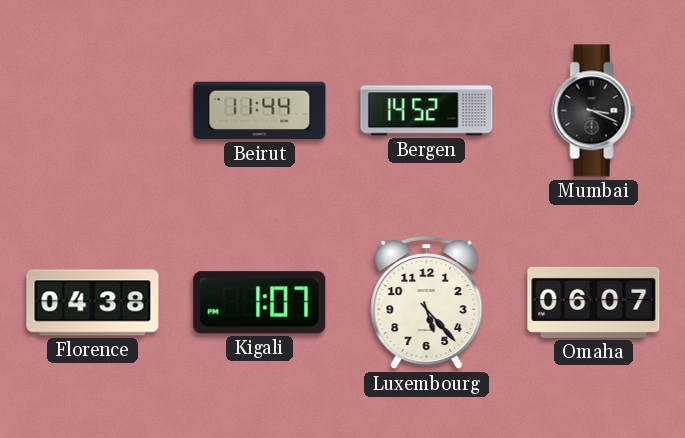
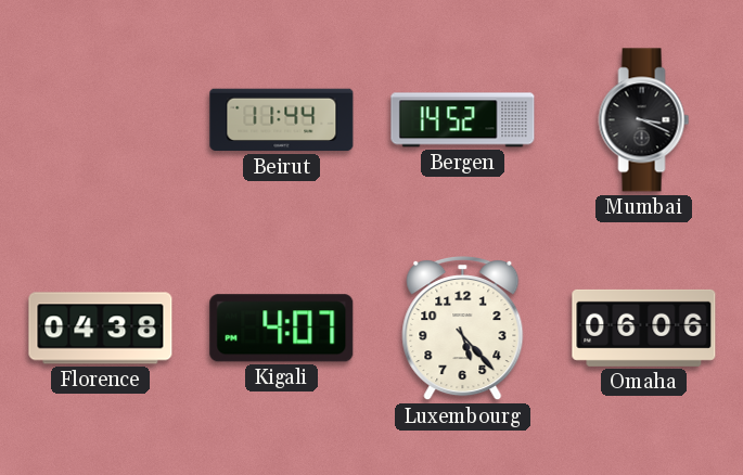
Kigali: 1:07 -> 4:07 (282, 329)
Omaha: 06:07 -> 06:06 (644, 328)
